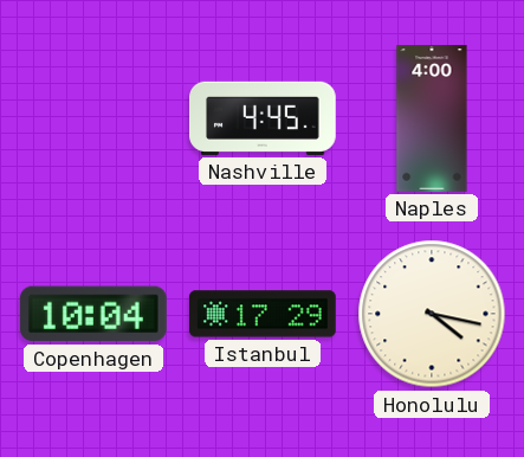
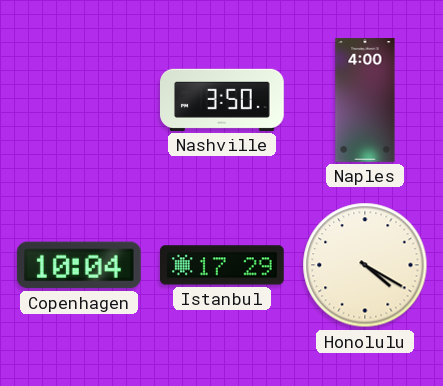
Nashville: 4:45 -> 3:50 (223, 100)
Honolulu: 4:17 -> 4:20 (365, 265)
